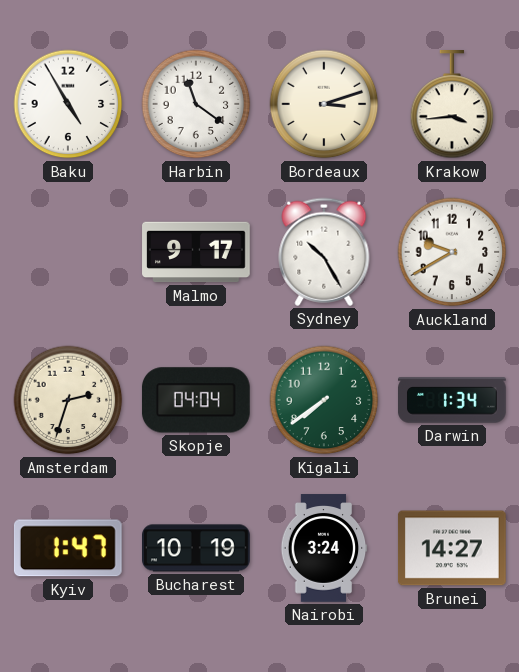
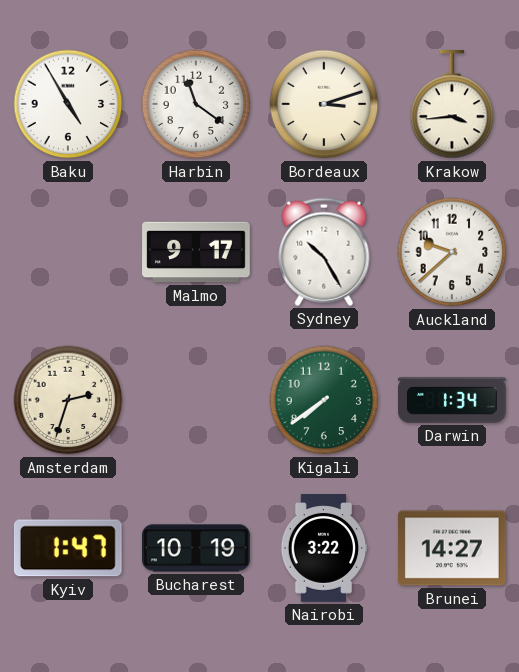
Auckland: 9:40 -> 9:38 (452, 252)
Skopje: 04:04 -> none (196, 400)
Nairobi: 3:24 -> 3:22 (324, 548)
